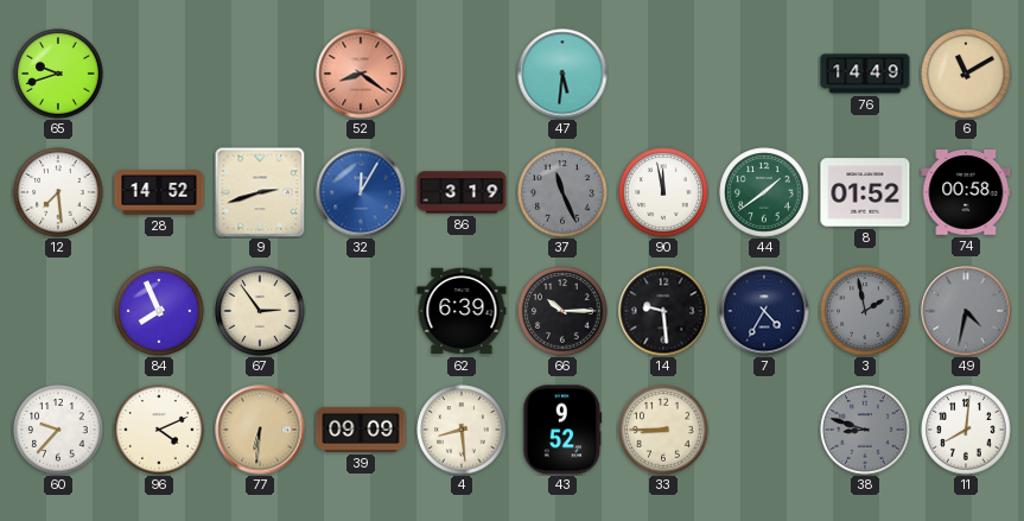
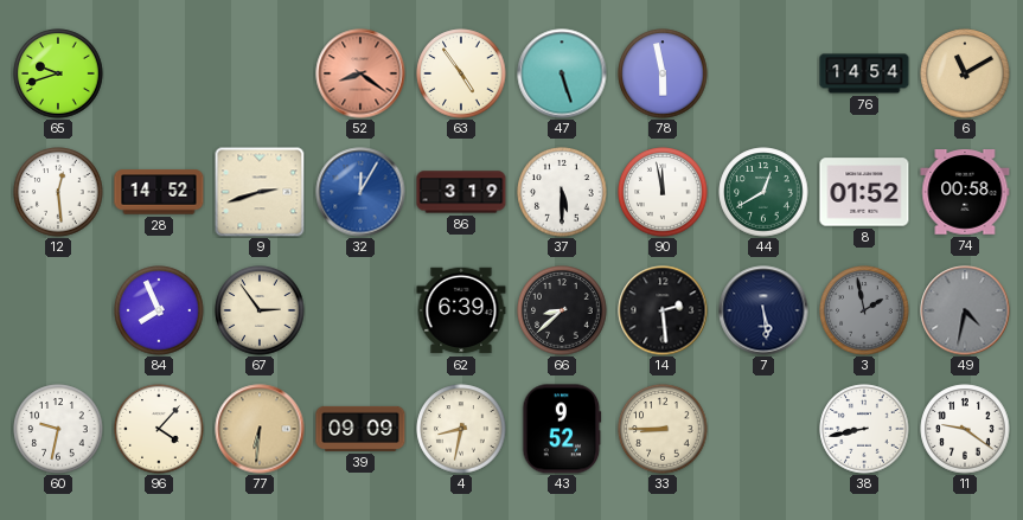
63: none -> 4:54 (461, 73)
47: 5:31 -> 5:27 (562, 73)
78: none -> 5:58 (663, 73)
76: 14:49 -> 14:54 (864, 73)
12: 7:29 -> 12:29 (58, 192)
37: 11:26 -> 5:30 (562, 192)
37 dial: grey -> white (562, 192)
44: 1:39 -> 12:40 (763, 192)
66: 10:15 -> 8:38 (562, 310)
14: 9:29 -> 2:29 (663, 310)
7: 4:35 -> 5:29 (763, 310)
60: 9:37 -> 9:32 (58, 429)
96: 4:11 -> 4:07 (159, 429)
4: 8:29 -> 8:32 (461, 429)
38: 8:48 -> 8:43 (864, 429)
38 dial: grey -> white (864, 429)
11: 8:01 -> 9:21 (965, 429)
